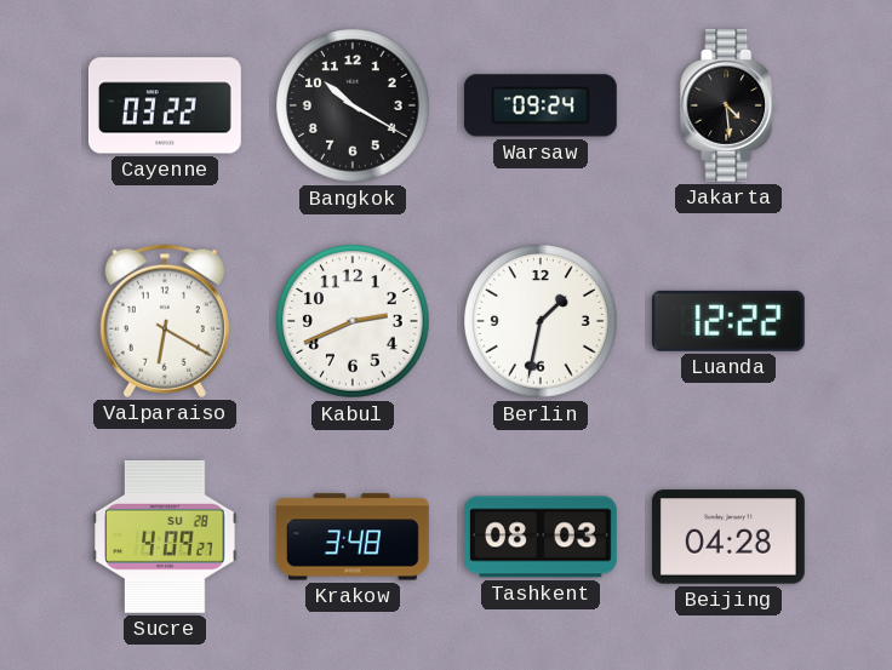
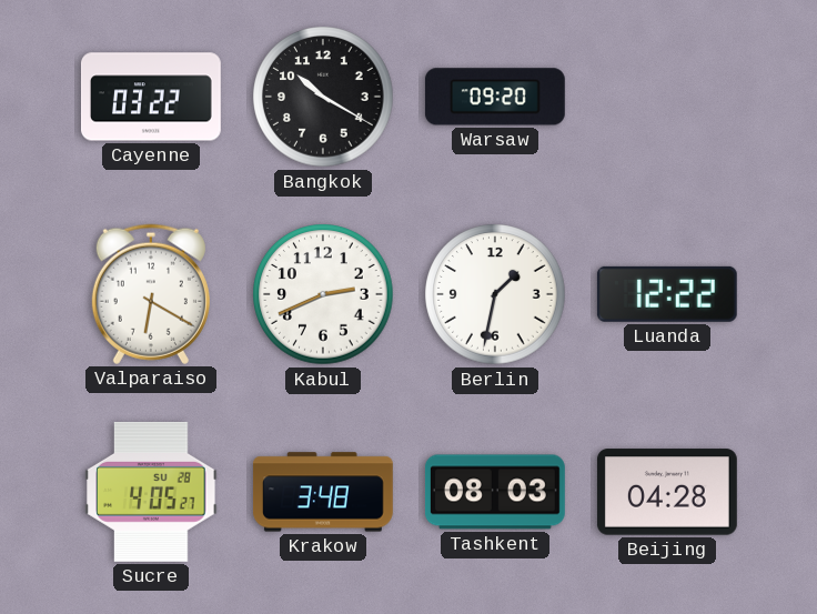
Warsaw: 09:24 -> 09:20 (495, 97)
Jakarta: 4:29 -> none (730, 105)
Sucre: 4:09 -> 4:05 (151, 492)
